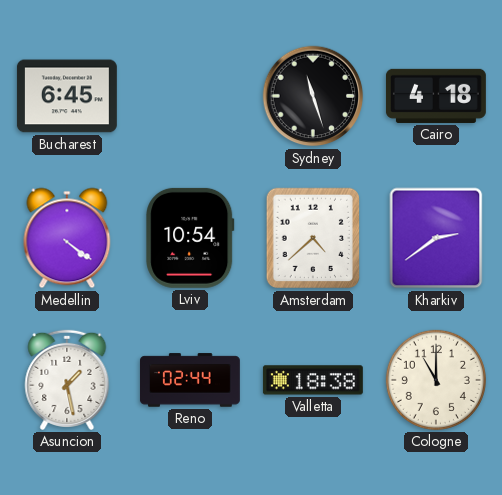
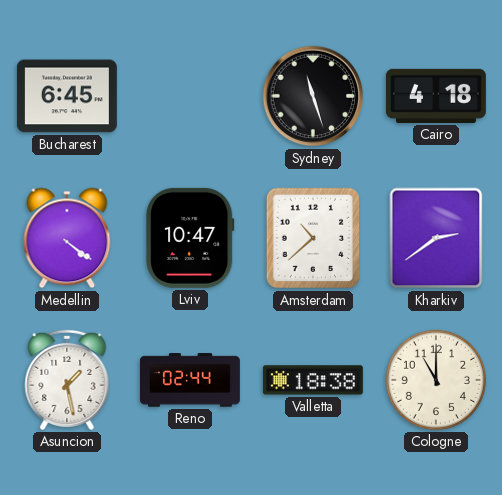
Lviv: 10:54 -> 10:47 (190, 238)
Amsterdam: 4:38 -> 10:38 (312, 238)
